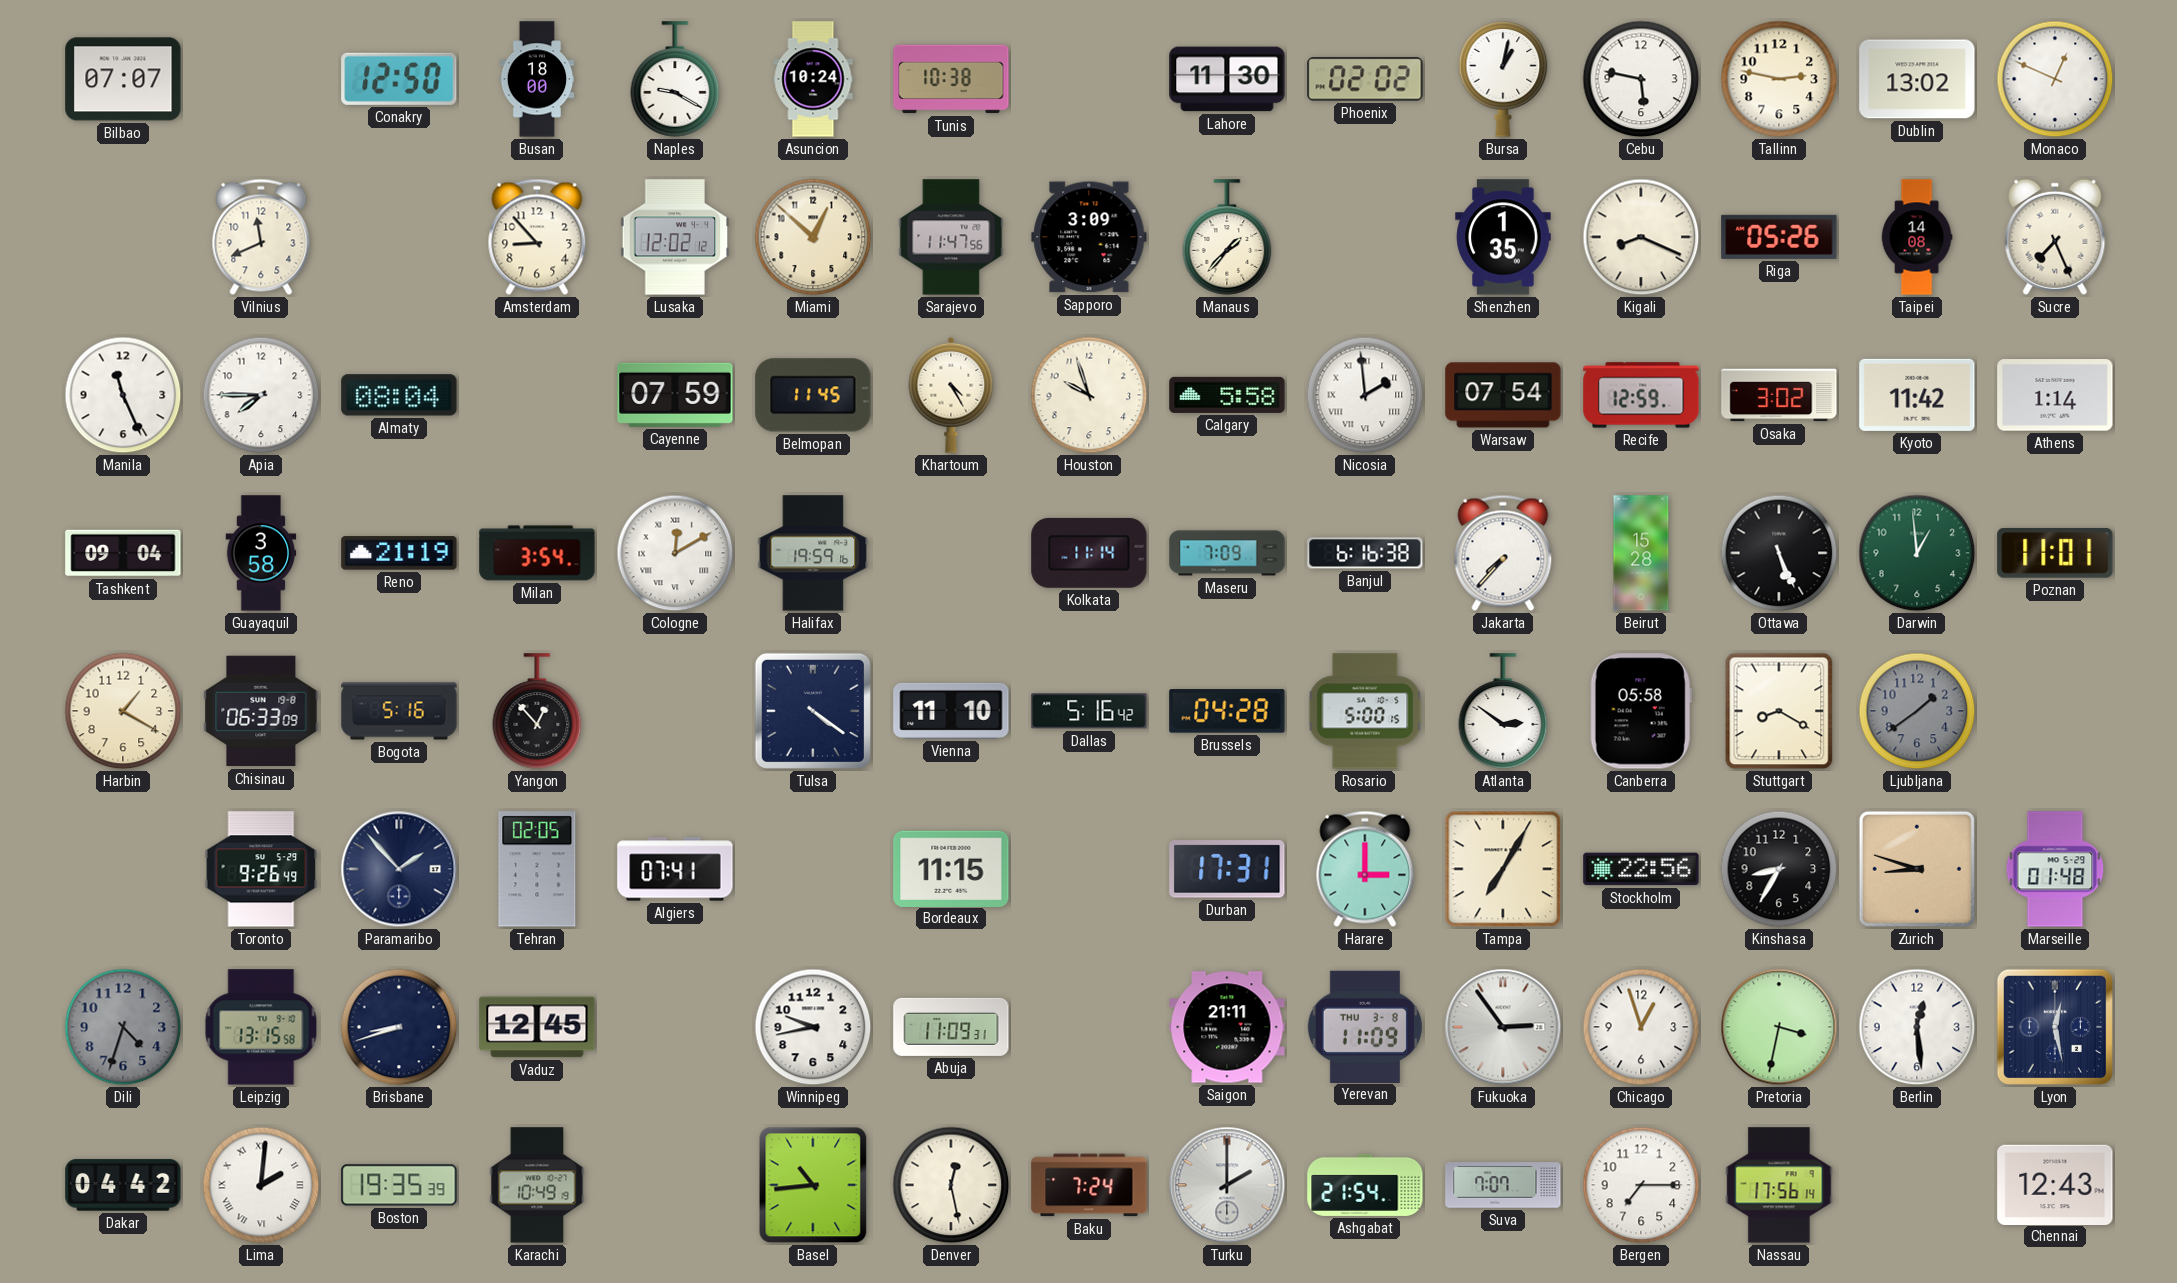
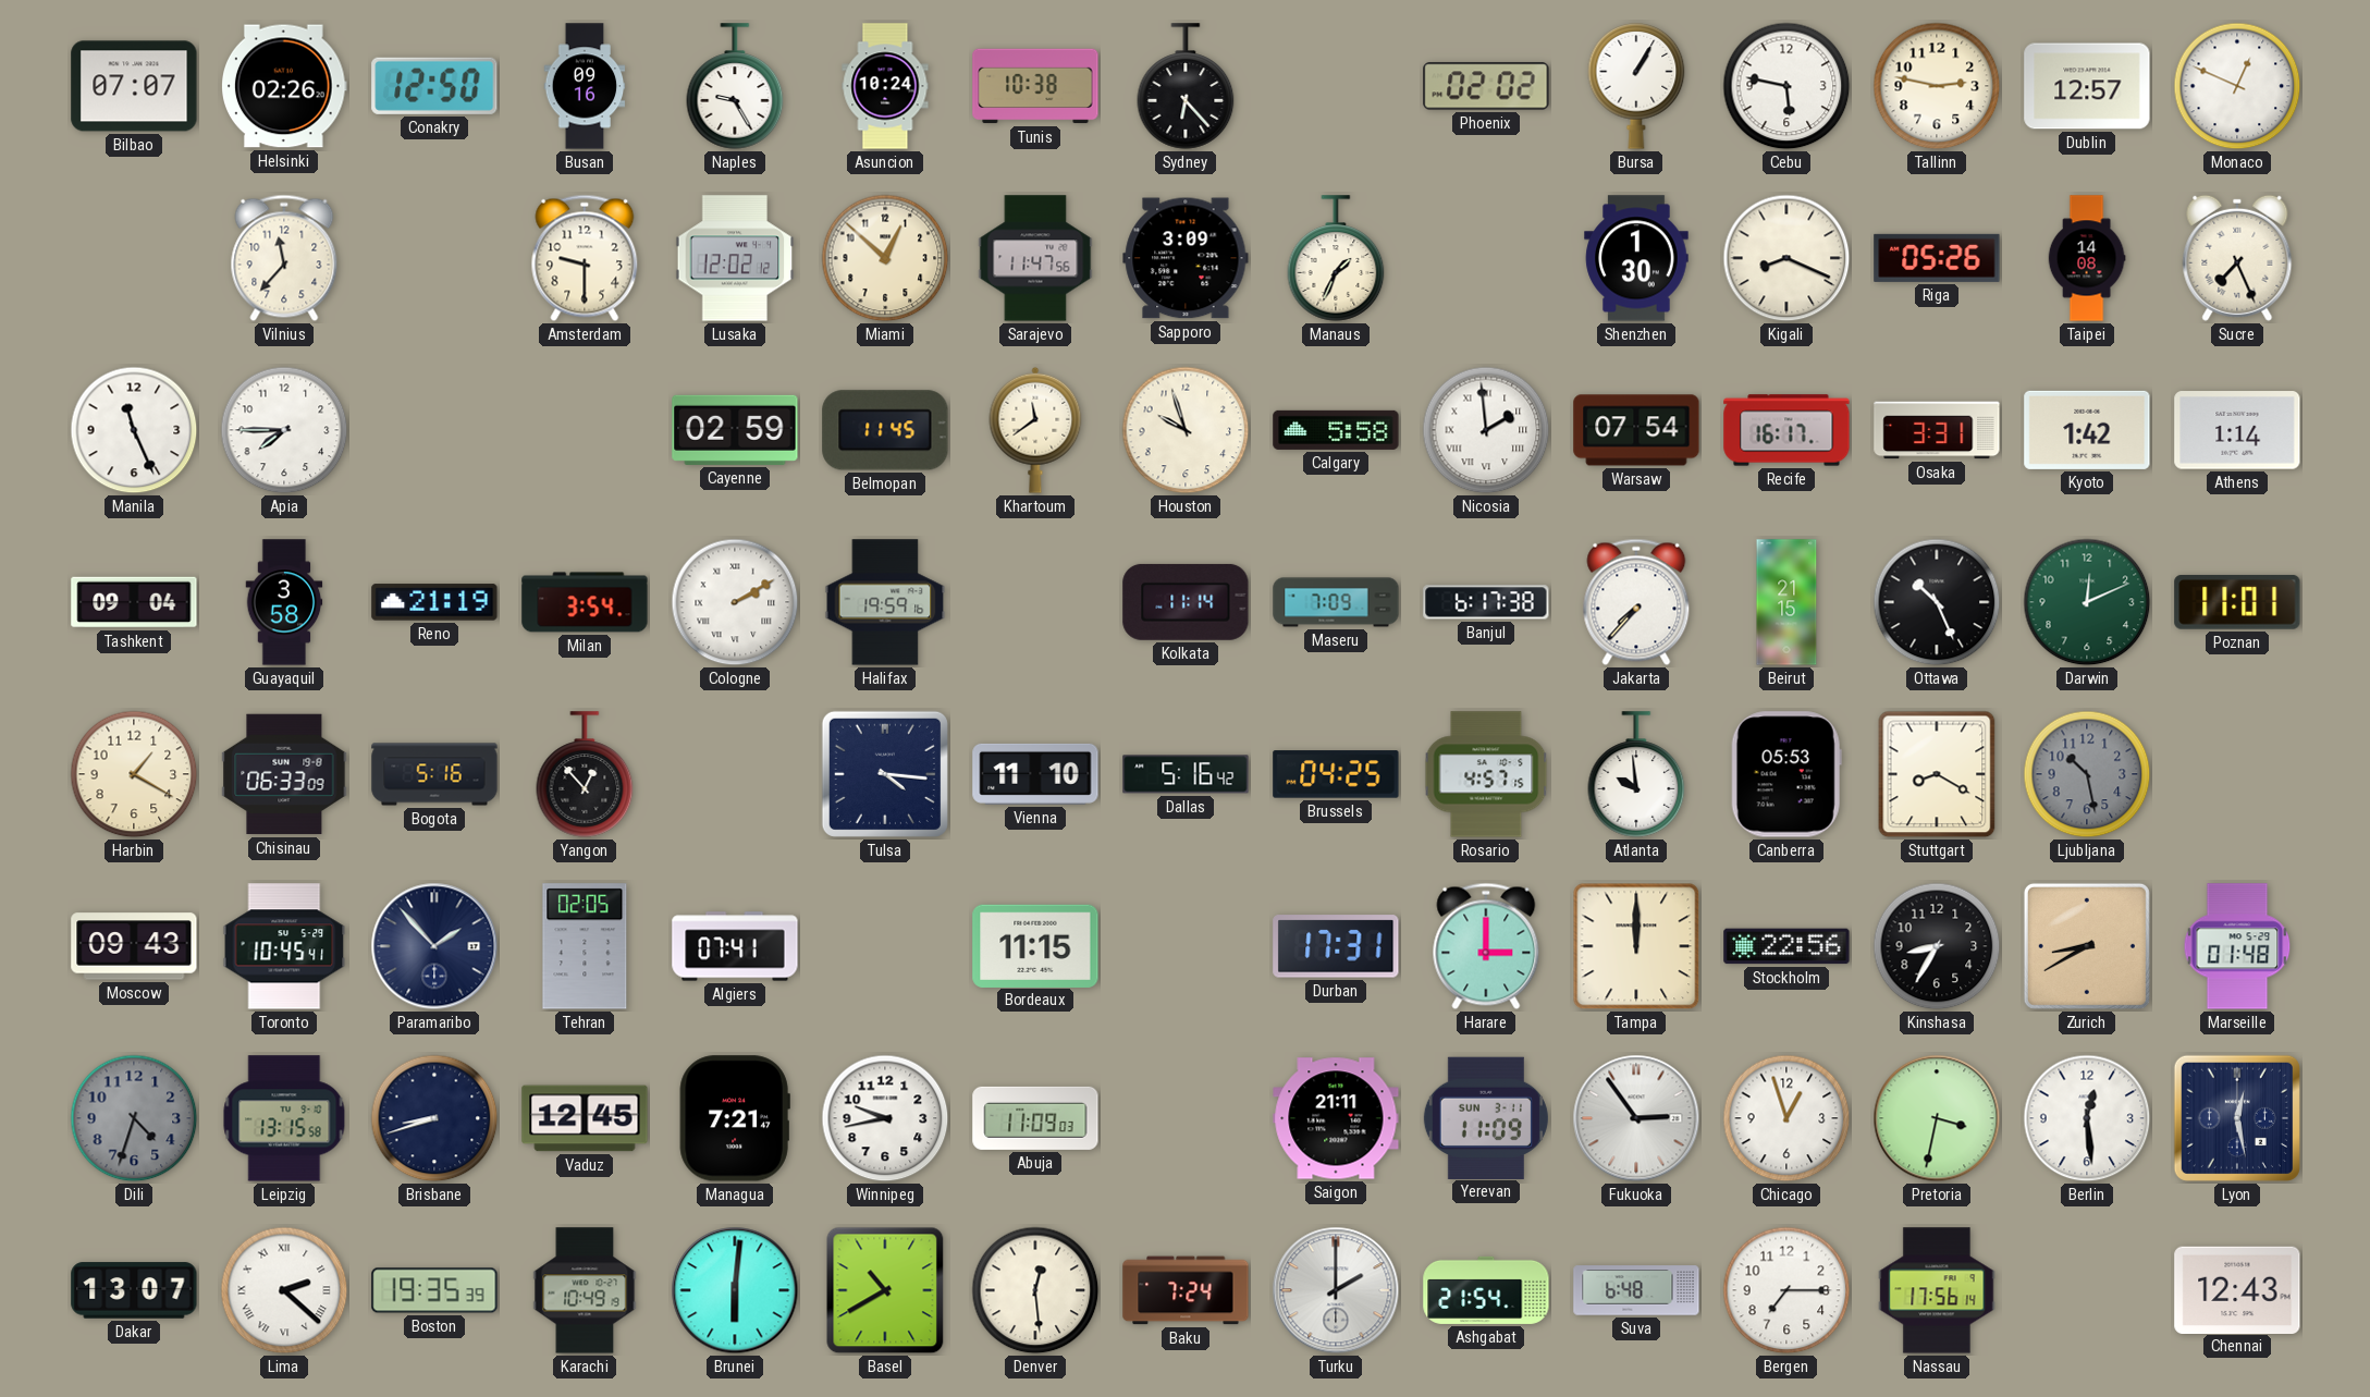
Helsinki: none -> 02:26 (285, 86)
Busan: 18:00 -> 09:16 (585, 86)
Naples: 9:20 -> 9:25 (735, 86)
Sydney: none -> 6:23 (1186, 86)
Lahore: 11:30 -> none (1227, 79)
Bursa: 1:02 -> 1:05 (1636, 87)
Dublin: 13:02 -> 12:57 (2087, 86)
Vilnius: 11:41 -> 11:37 (284, 258)
Amsterdam: 8:53 -> 9:30 (585, 258)
Manaus: 1:37 -> 1:34 (1336, 258)
Shenzhen: 1:35 -> 1:30 (1636, 258)
Almaty: 08:04 -> none (399, 395)
Cayenne: 07:59 -> 02:59 (735, 430)
Khartoum: 4:25 -> 11:39 (1035, 430)
Recife: 12:59 -> 16:17 (1786, 430)
Osaka: 3:02 -> 3:31 (1937, 430)
Kyoto: 11:42 -> 1:42 (2087, 430)
Cologne: 12:10 -> 2:10 (735, 602)
Banjul: 6:16 -> 6:17 (1486, 602)
Beirut: 15:28 -> 21:15 (1786, 602)
Ottawa: 5:26 -> 10:26 (1937, 602)
Darwin: 12:59 -> 12:11 (2087, 602)
Tulsa: 4:21 -> 4:16 (885, 774)
Brussels: 04:28 -> 04:25 (1336, 774)
Rosario: 5:00 -> 4:57 (1486, 774)
Atlanta: 2:51 -> 9:59 (1636, 774)
Canberra: 05:58 -> 05:53 (1786, 774)
Ljubljana: 1:39 -> 10:28 (2087, 774)
Moscow: none -> 09:43 (134, 946)
Toronto: 9:26 -> 10:45 (284, 946)
Tampa: 7:05 -> 12:00 (1636, 946)
Zurich: 8:48 -> 8:40 (2087, 946)
Managua: none -> 7:21 (735, 1118)
Abuja: 11:09:31 -> 11:09:03 (1035, 1118)
Yerevan date: THU 3-8 -> SUN 3-11 (1486, 1117)
Dakar: 04:42 -> 13:07 (134, 1290)
Lima: 2:01 -> 2:22 (284, 1290)
Brunei: none -> 6:01 (735, 1290)
Basel: 10:44 -> 10:40 (885, 1290)
Denver: 12:28 -> 12:29 (1035, 1290)
Suva: 7:07 -> 6:48 (1636, 1290)
